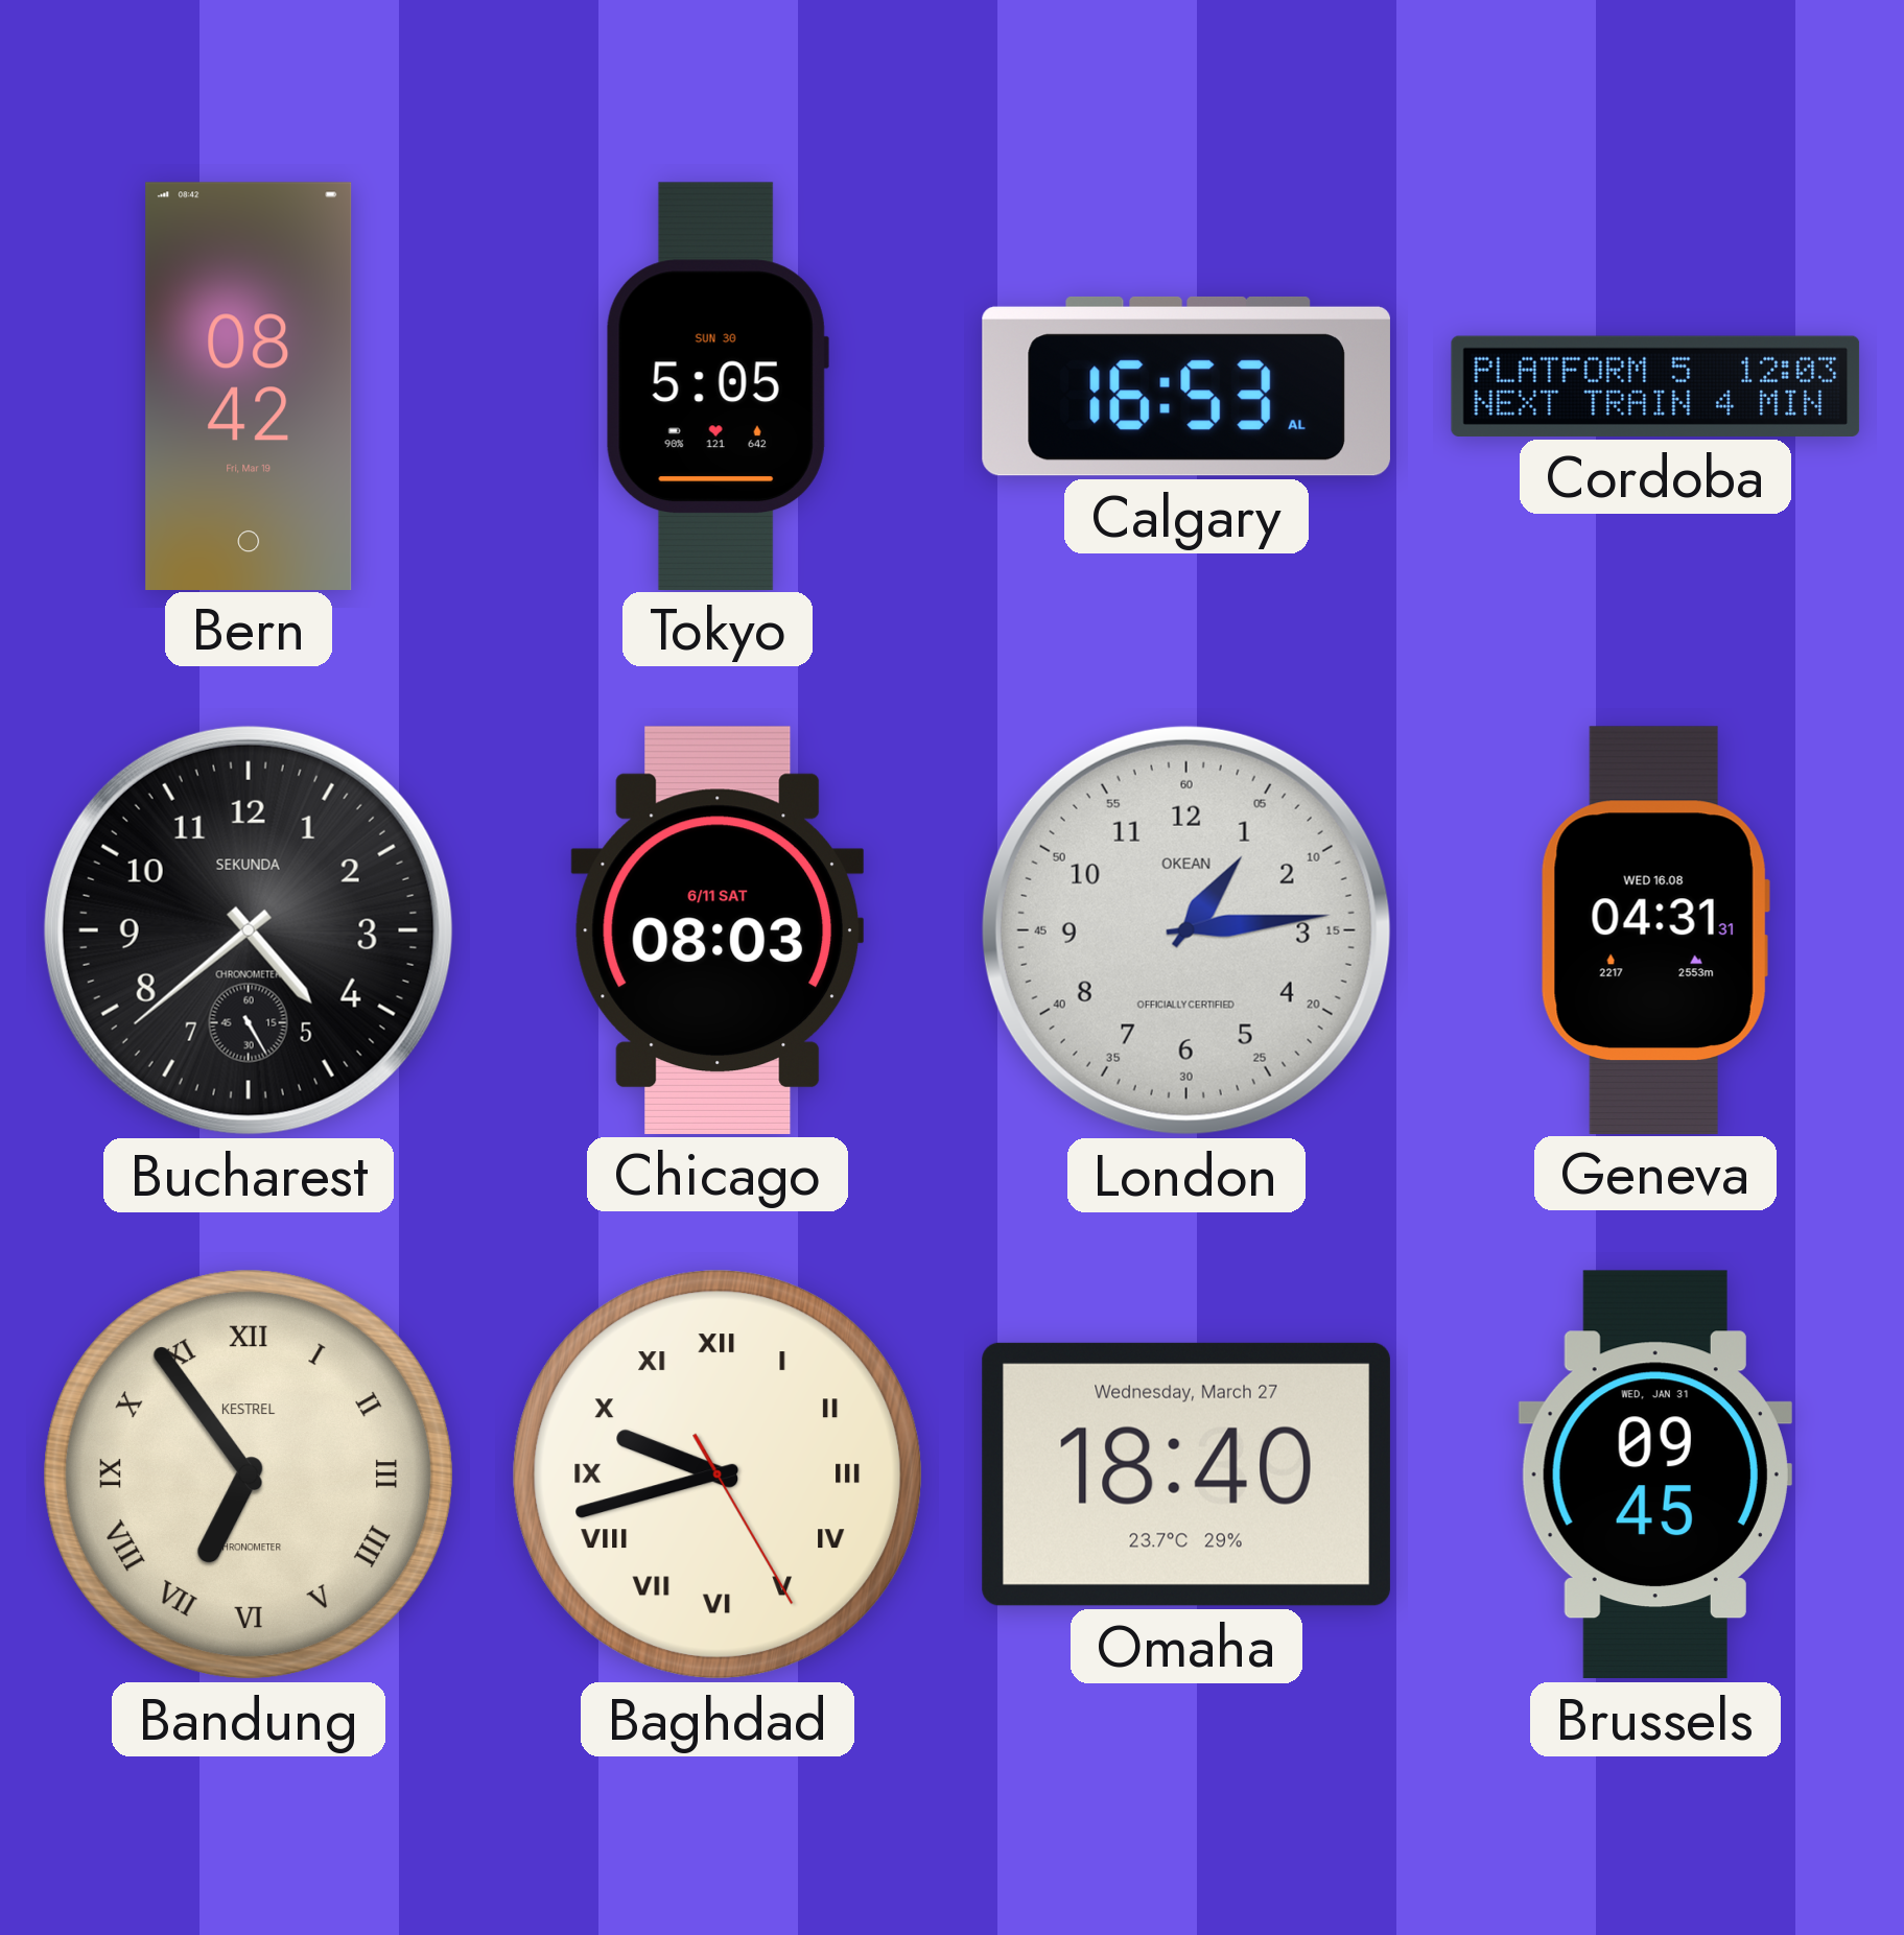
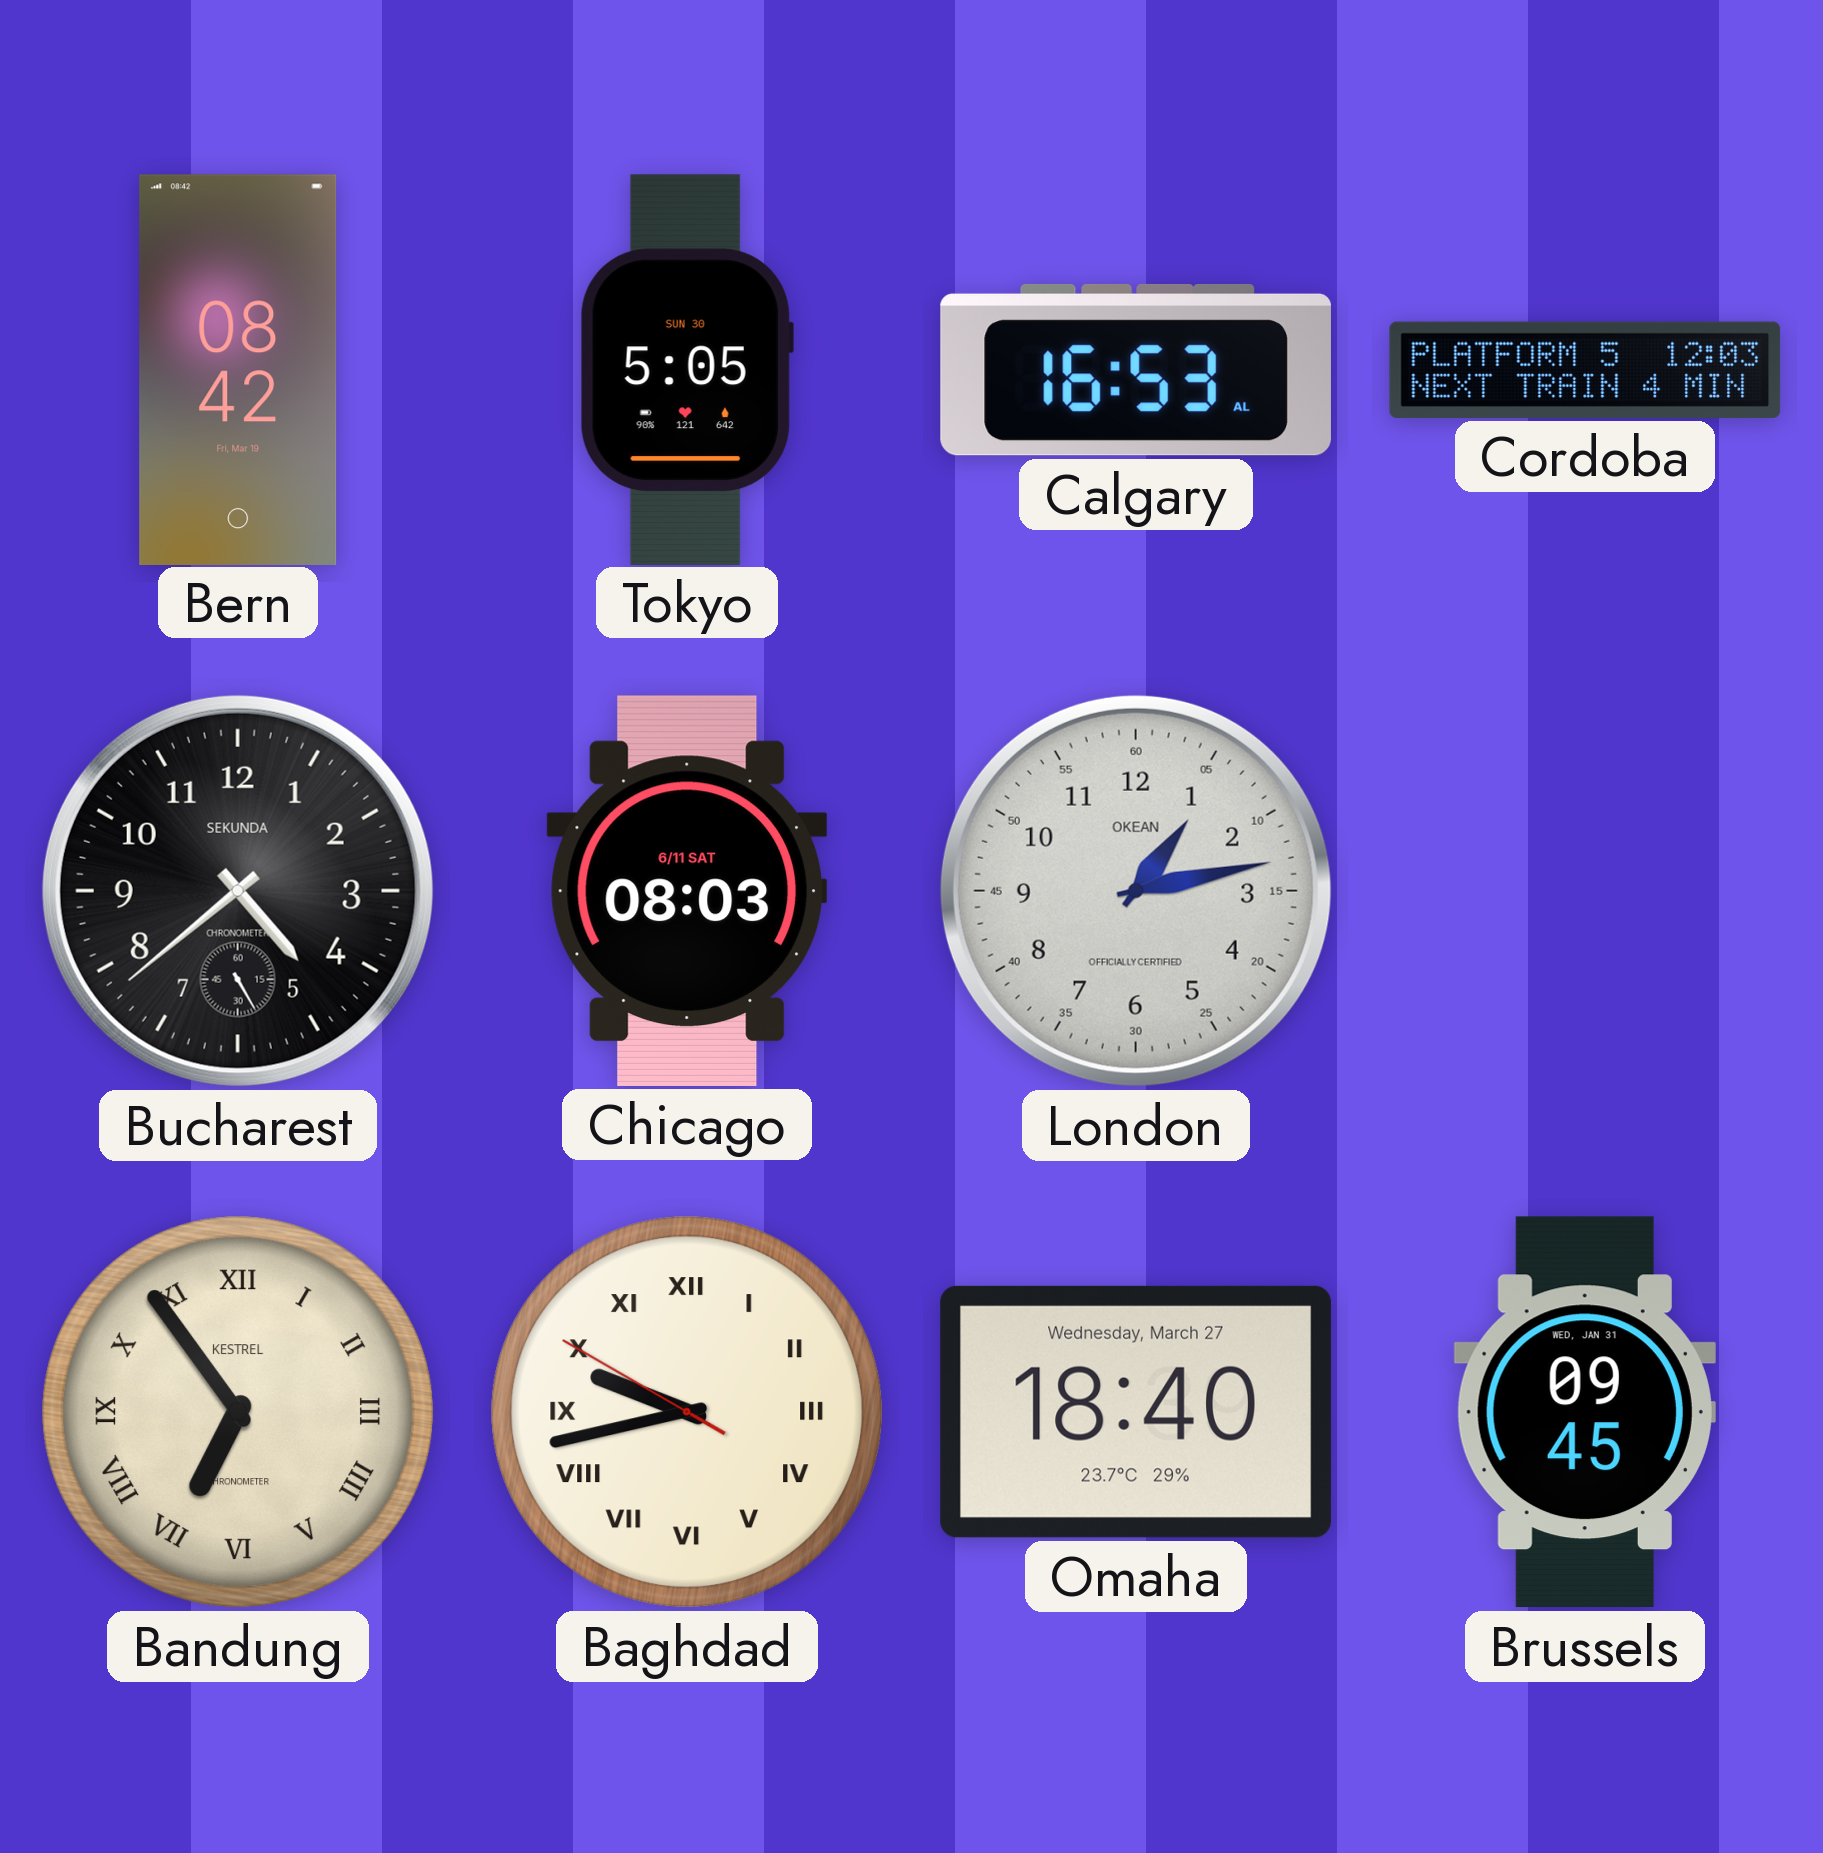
London: 1:14 -> 1:13 (1136, 891)
Geneva: 04:31 -> none (1655, 929)
Baghdad: 9:42:25 -> 9:42:50 (687, 1412)
